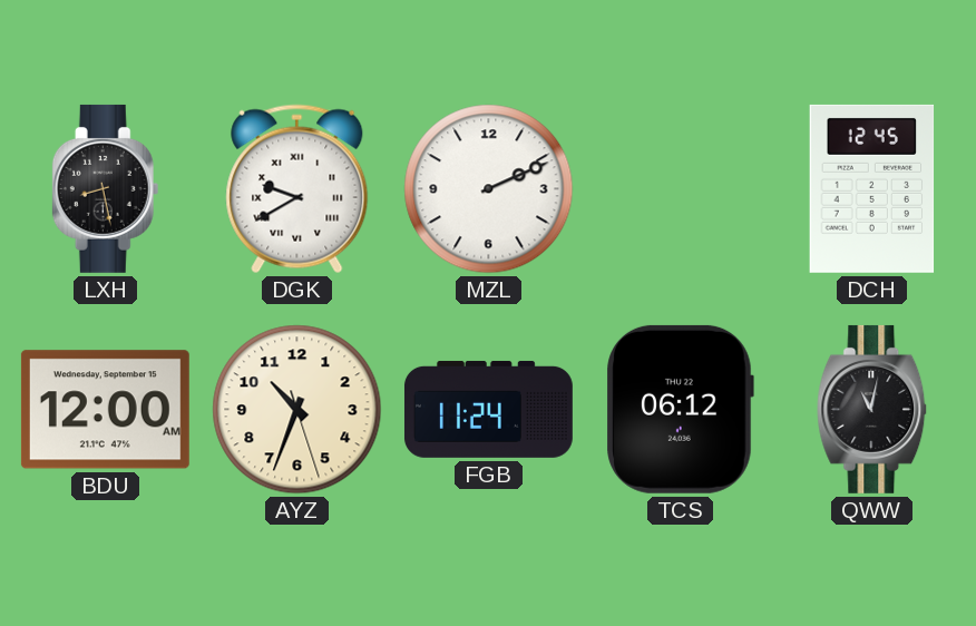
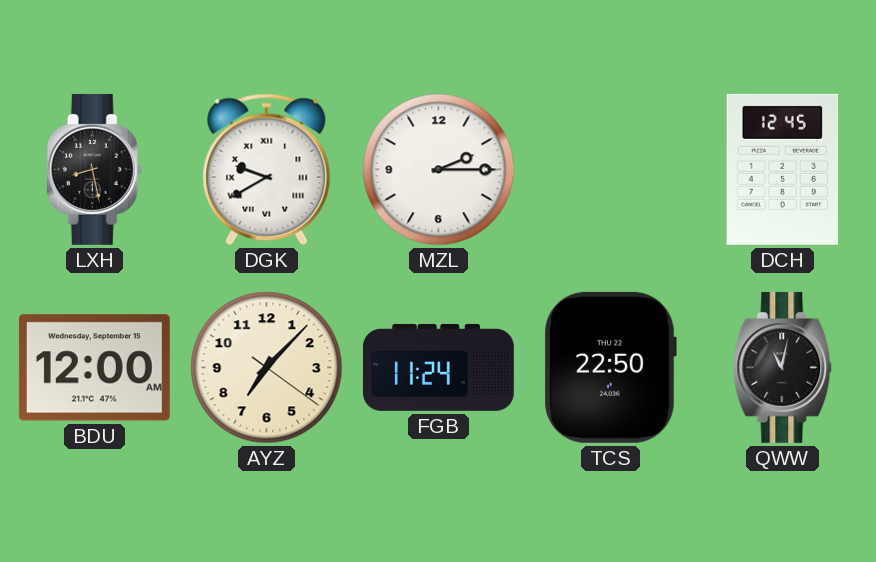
MZL: 2:11 -> 2:15 (439, 170)
AYZ: 10:33 -> 7:07 (267, 368)
TCS: 06:12 -> 22:50 (610, 367)
